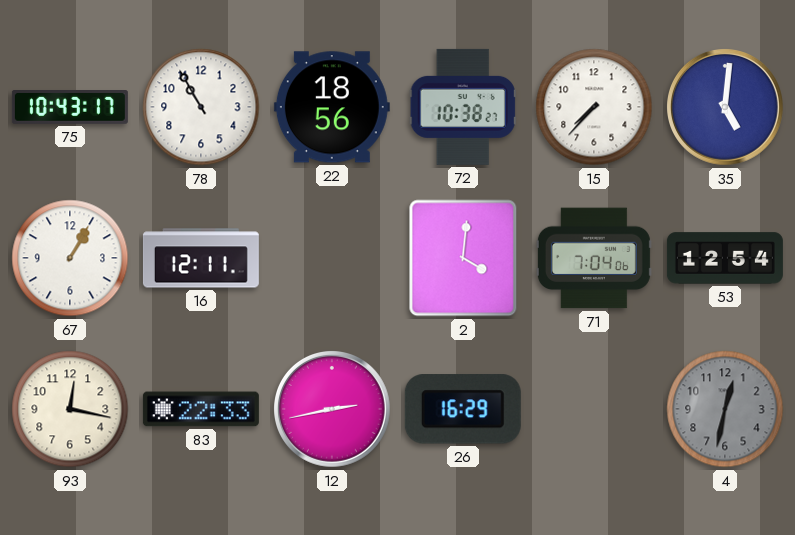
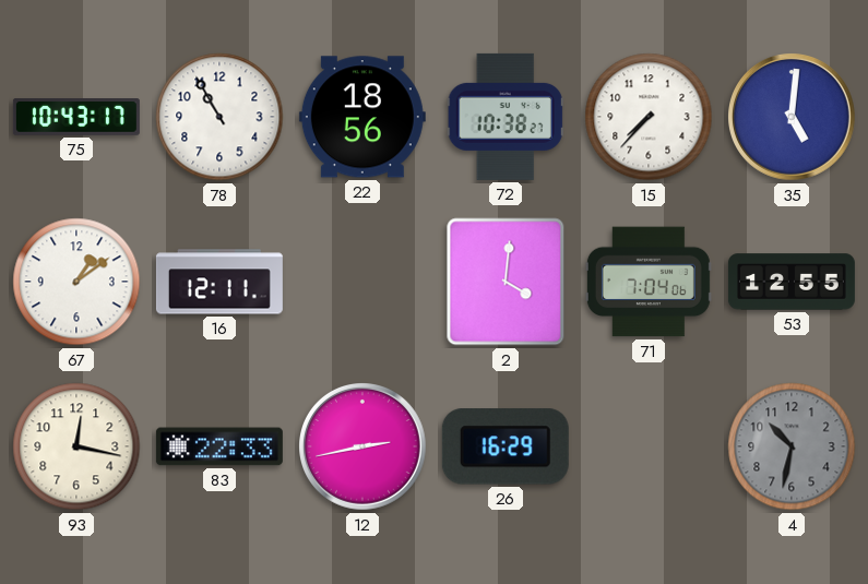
67: 1:05 -> 1:09 (76, 282)
53: 12:54 -> 12:55 (792, 282)
4: 12:32 -> 10:32 (792, 446)
